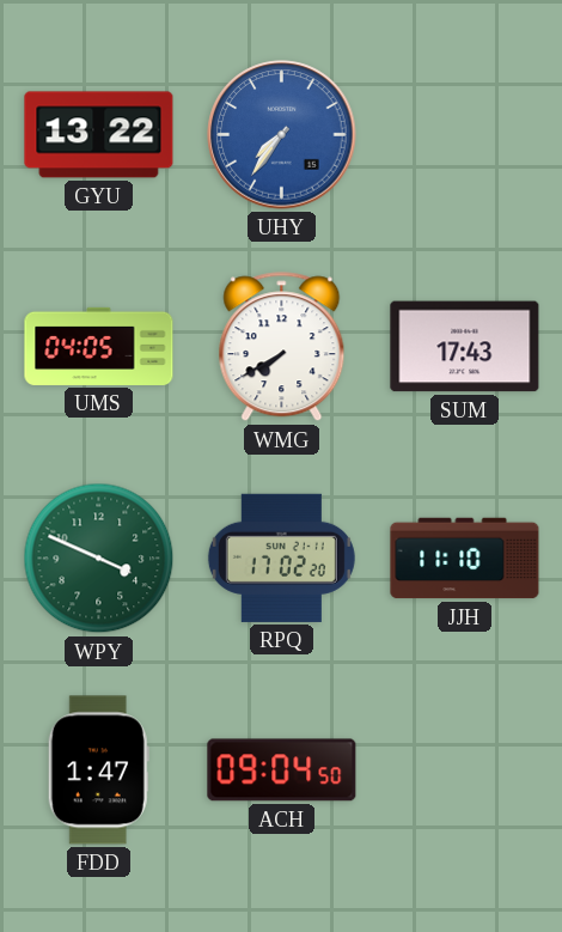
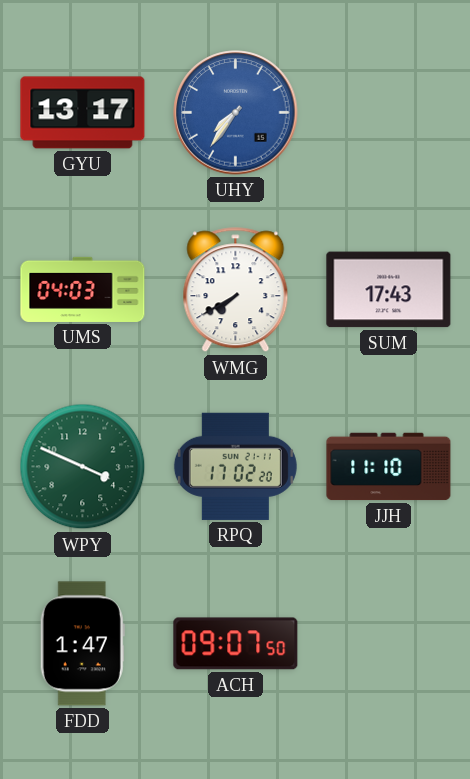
GYU: 13:22 -> 13:17 (83, 113)
UMS: 04:05 -> 04:03 (83, 289)
ACH: 09:04 -> 09:07 (236, 644)
